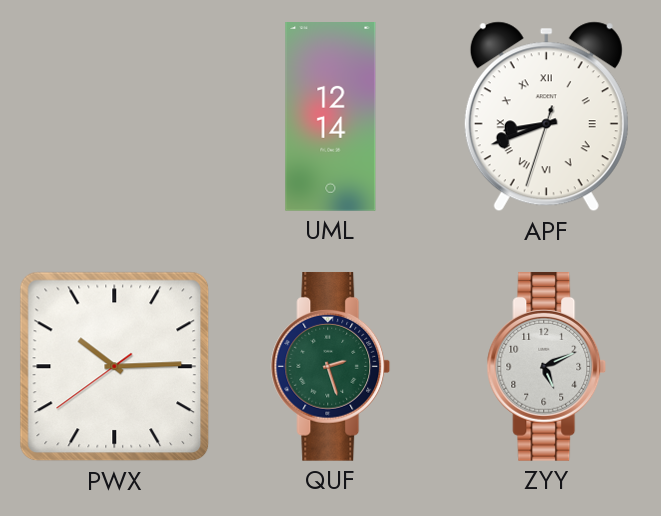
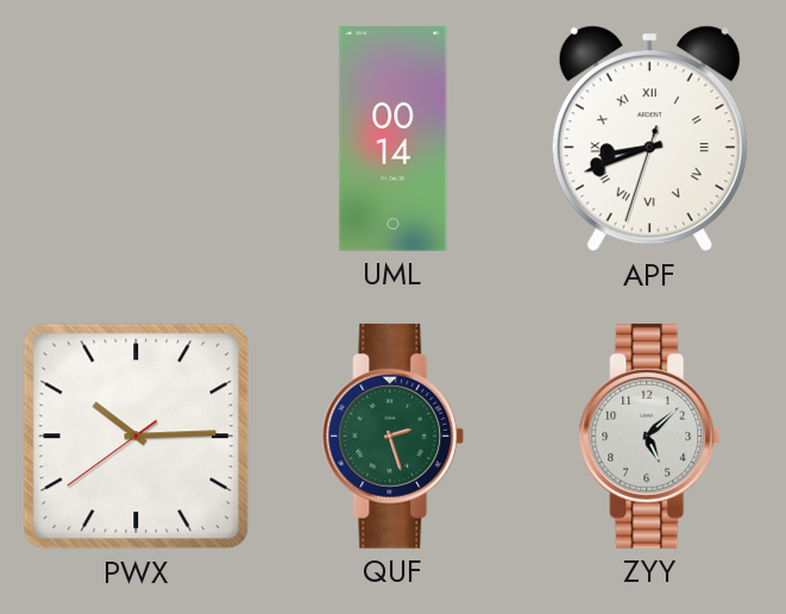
UML: 12:14 -> 00:14 (394, 139)
ZYY: 5:11 -> 5:08 (650, 437)
